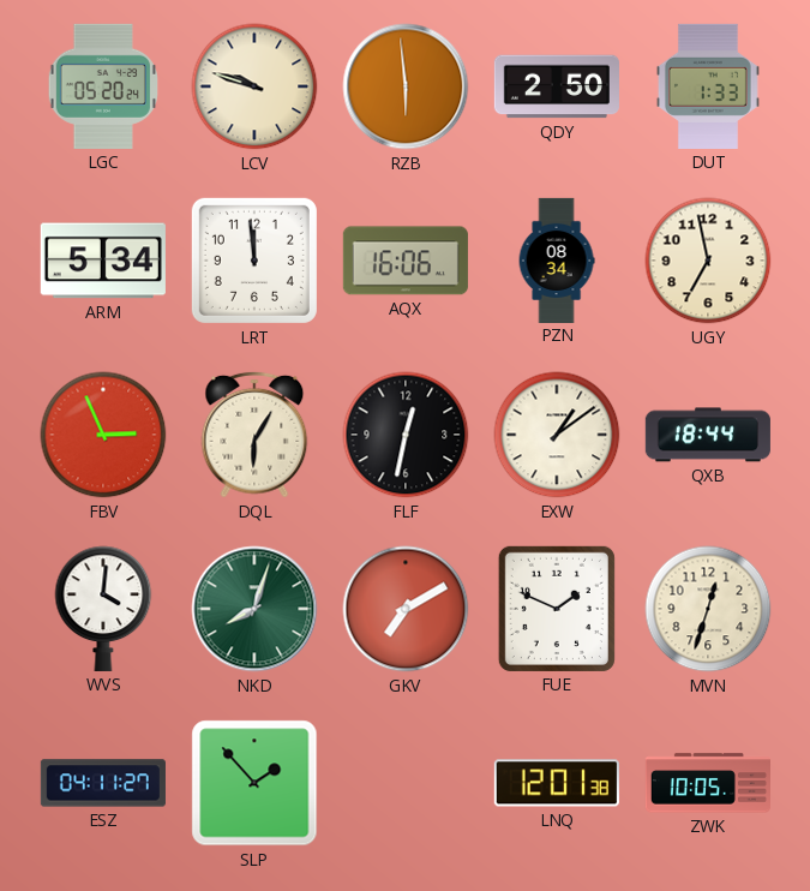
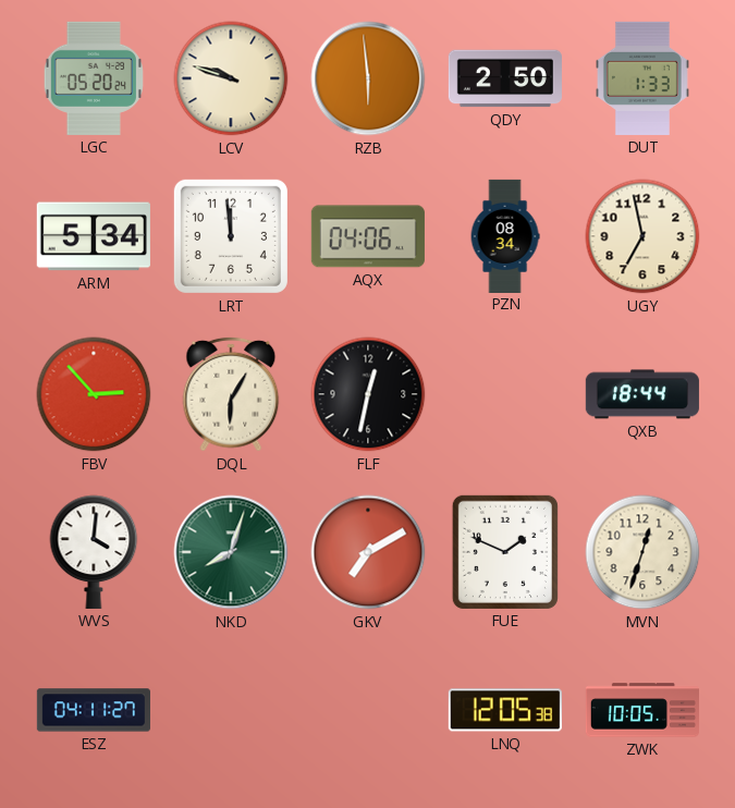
AQX: 16:06 -> 04:06 (368, 236)
FBV: 2:56 -> 2:53 (94, 394)
EXW: 1:09 -> none (557, 435)
SLP: 1:53 -> none (254, 783)
LNQ: 12:01 -> 12:05 (505, 710)
